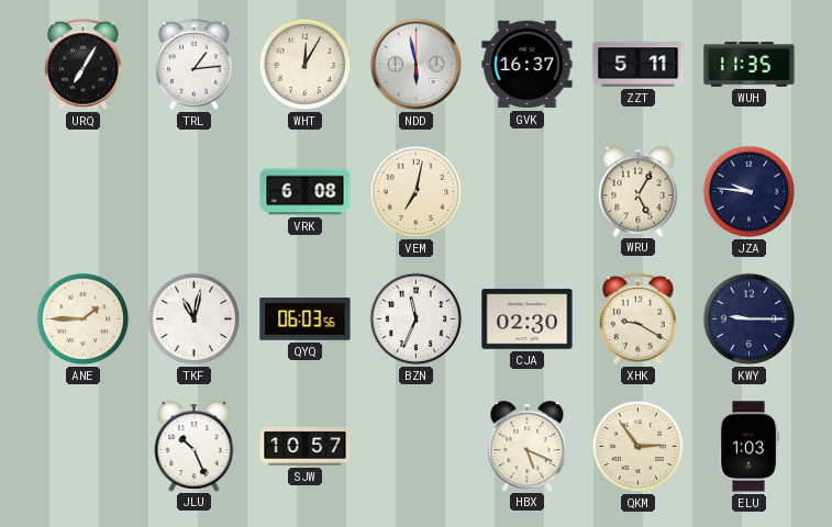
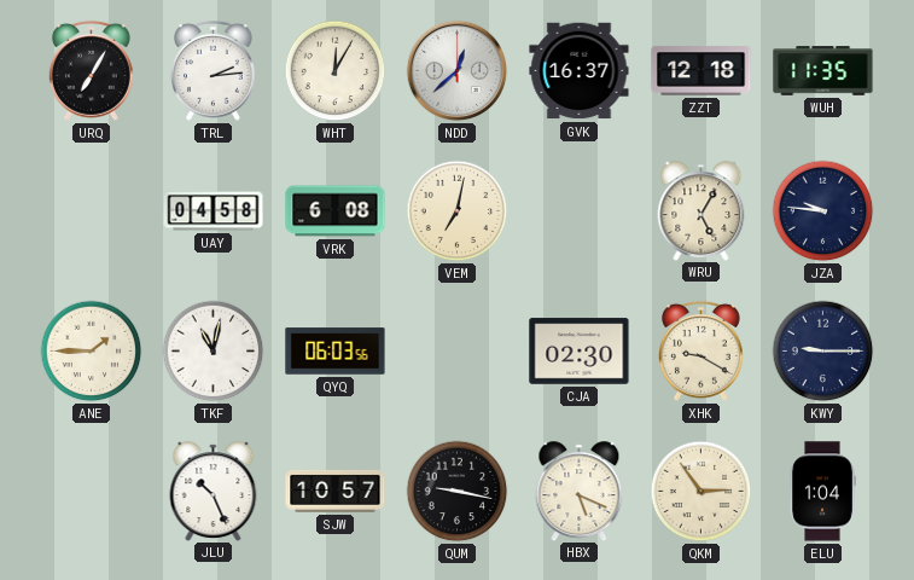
TRL: 1:14 -> 2:14 (213, 70)
NDD: 5:58 -> 12:38 (458, 71)
ZZT: 5:11 -> 12:18 (701, 71)
UAY: none -> 04:58 (214, 211)
BZN: 11:34 -> none (417, 319)
QUM: none -> 9:17 (458, 492)
ELU: 1:03 -> 1:04 (822, 492)
